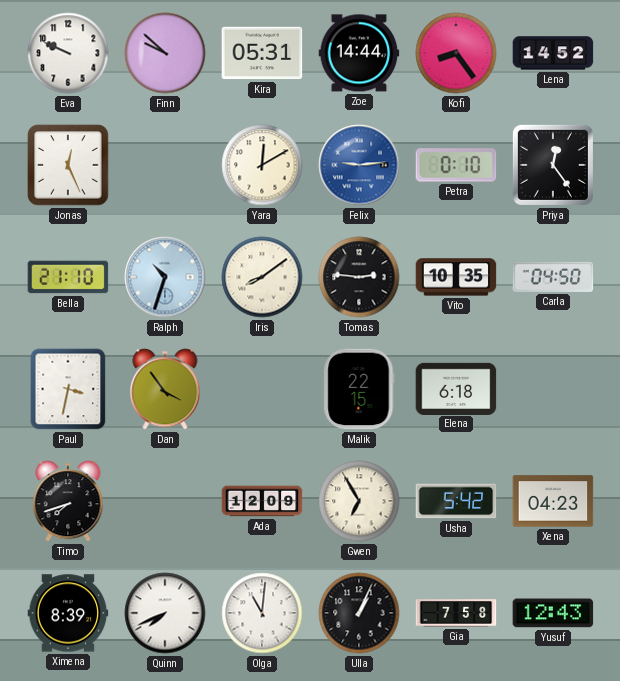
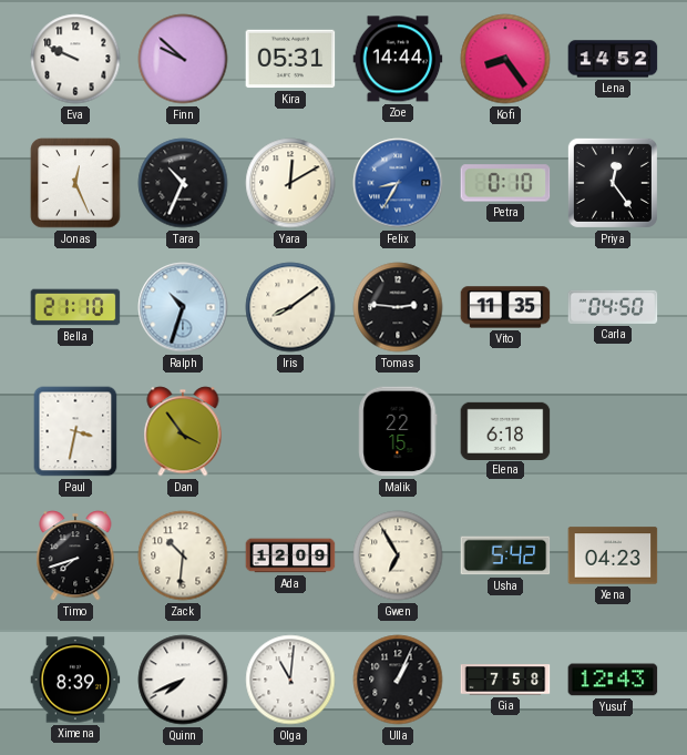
Tara: none -> 10:34 (183, 183)
Felix: 9:14 -> 8:35 (398, 183)
Vito: 10:35 -> 11:35 (505, 307)
Zack: none -> 10:31 (183, 555)
